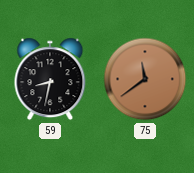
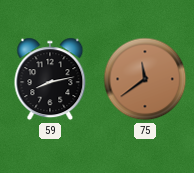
59: 8:32 -> 8:13 (50, 79)
